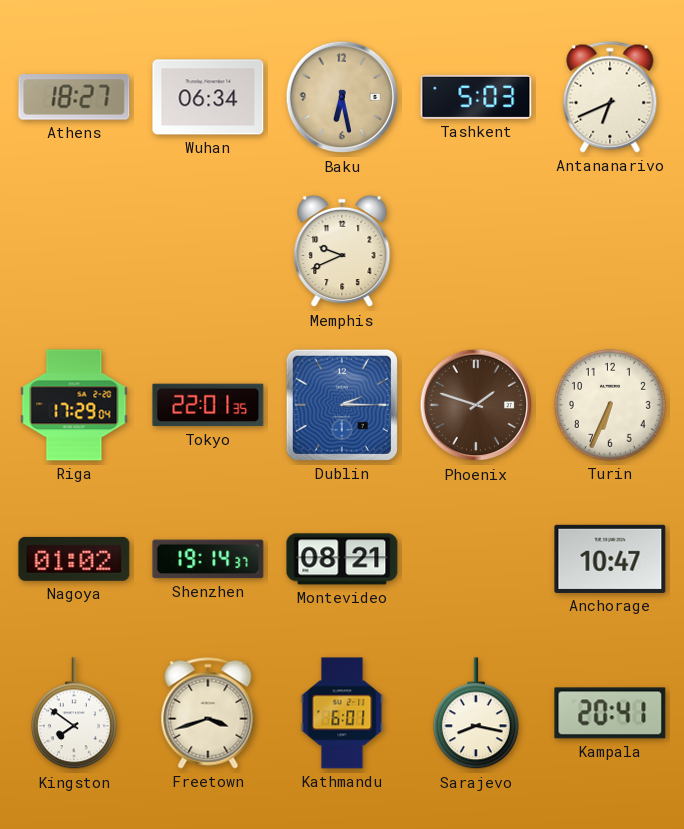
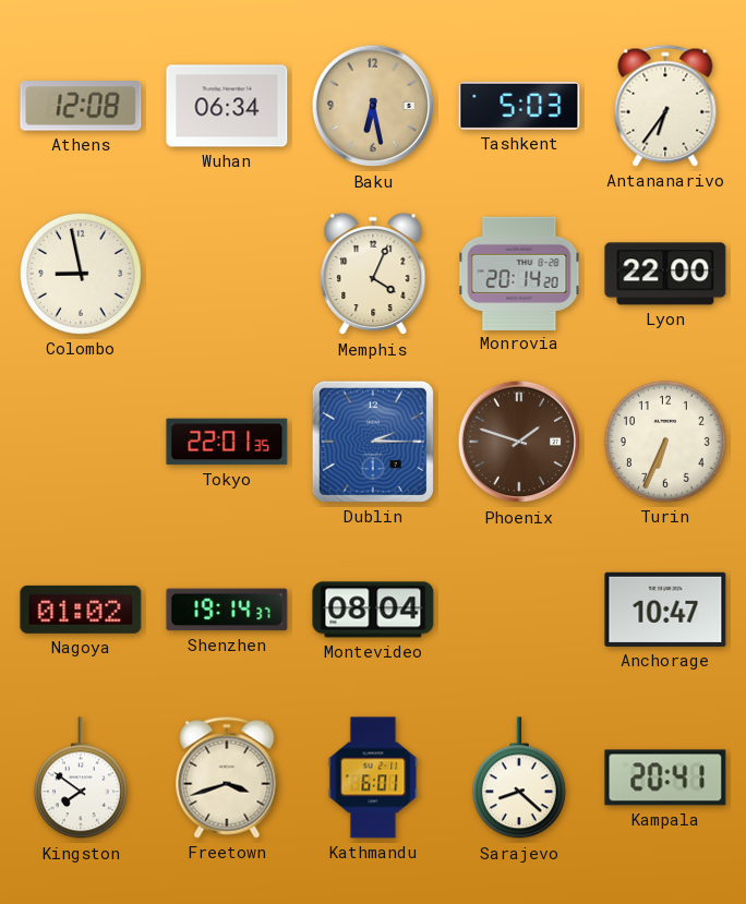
Athens: 18:27 -> 12:08 (81, 106)
Antananarivo: 6:41 -> 6:36 (665, 106)
Colombo: none -> 8:58 (81, 274)
Memphis: 9:41 -> 4:04 (373, 274)
Monrovia: none -> 20:14 (519, 273)
Lyon: none -> 22:00 (665, 274)
Riga: 17:29 -> none (74, 405)
Montevideo: 08:21 -> 08:04 (373, 610)
Sarajevo: 8:17 -> 8:22 (519, 779)
